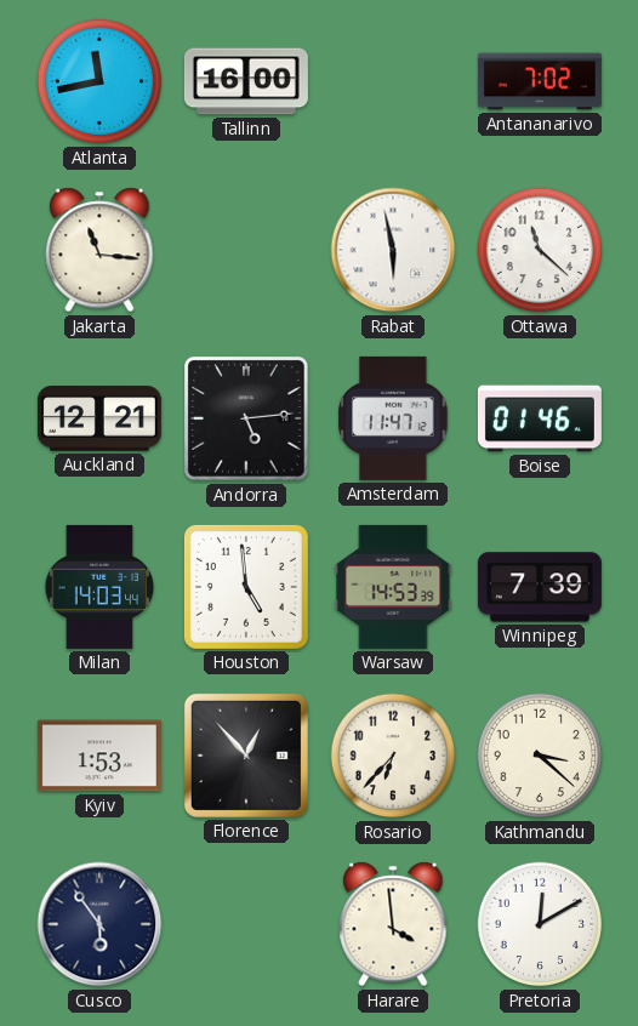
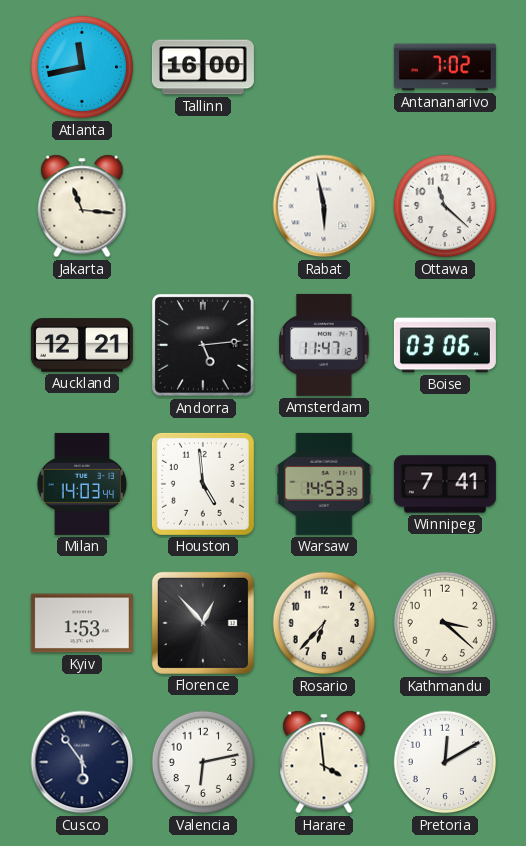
Boise: 01:46 -> 03:06 (445, 345)
Winnipeg: 7:39 -> 7:41 (445, 484)
Valencia: none -> 6:13 (203, 762)
